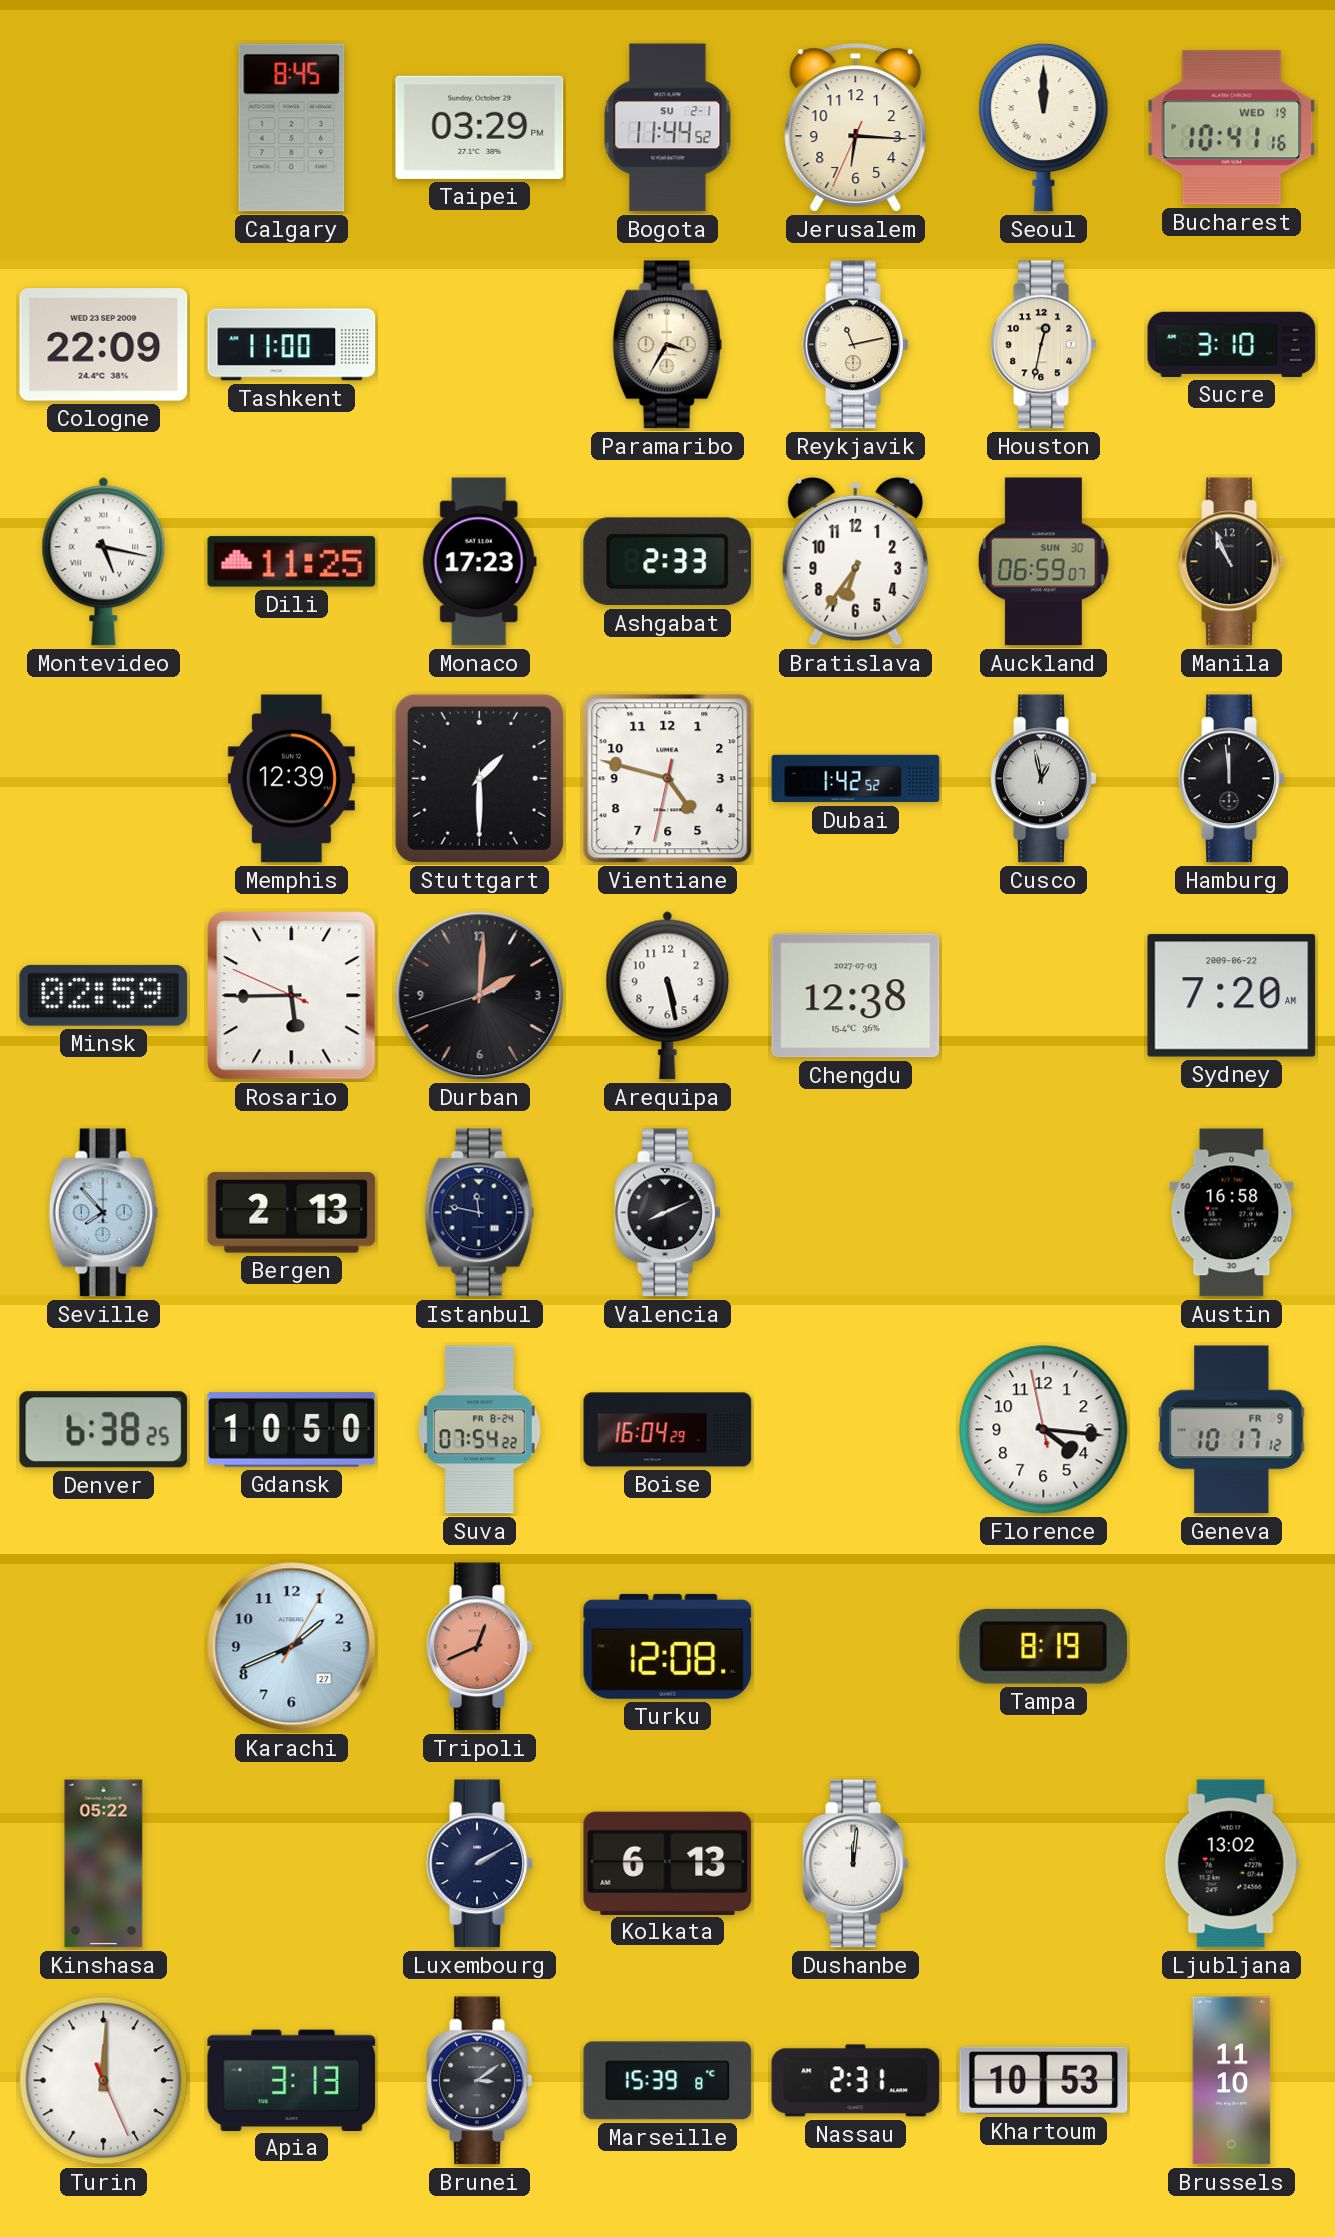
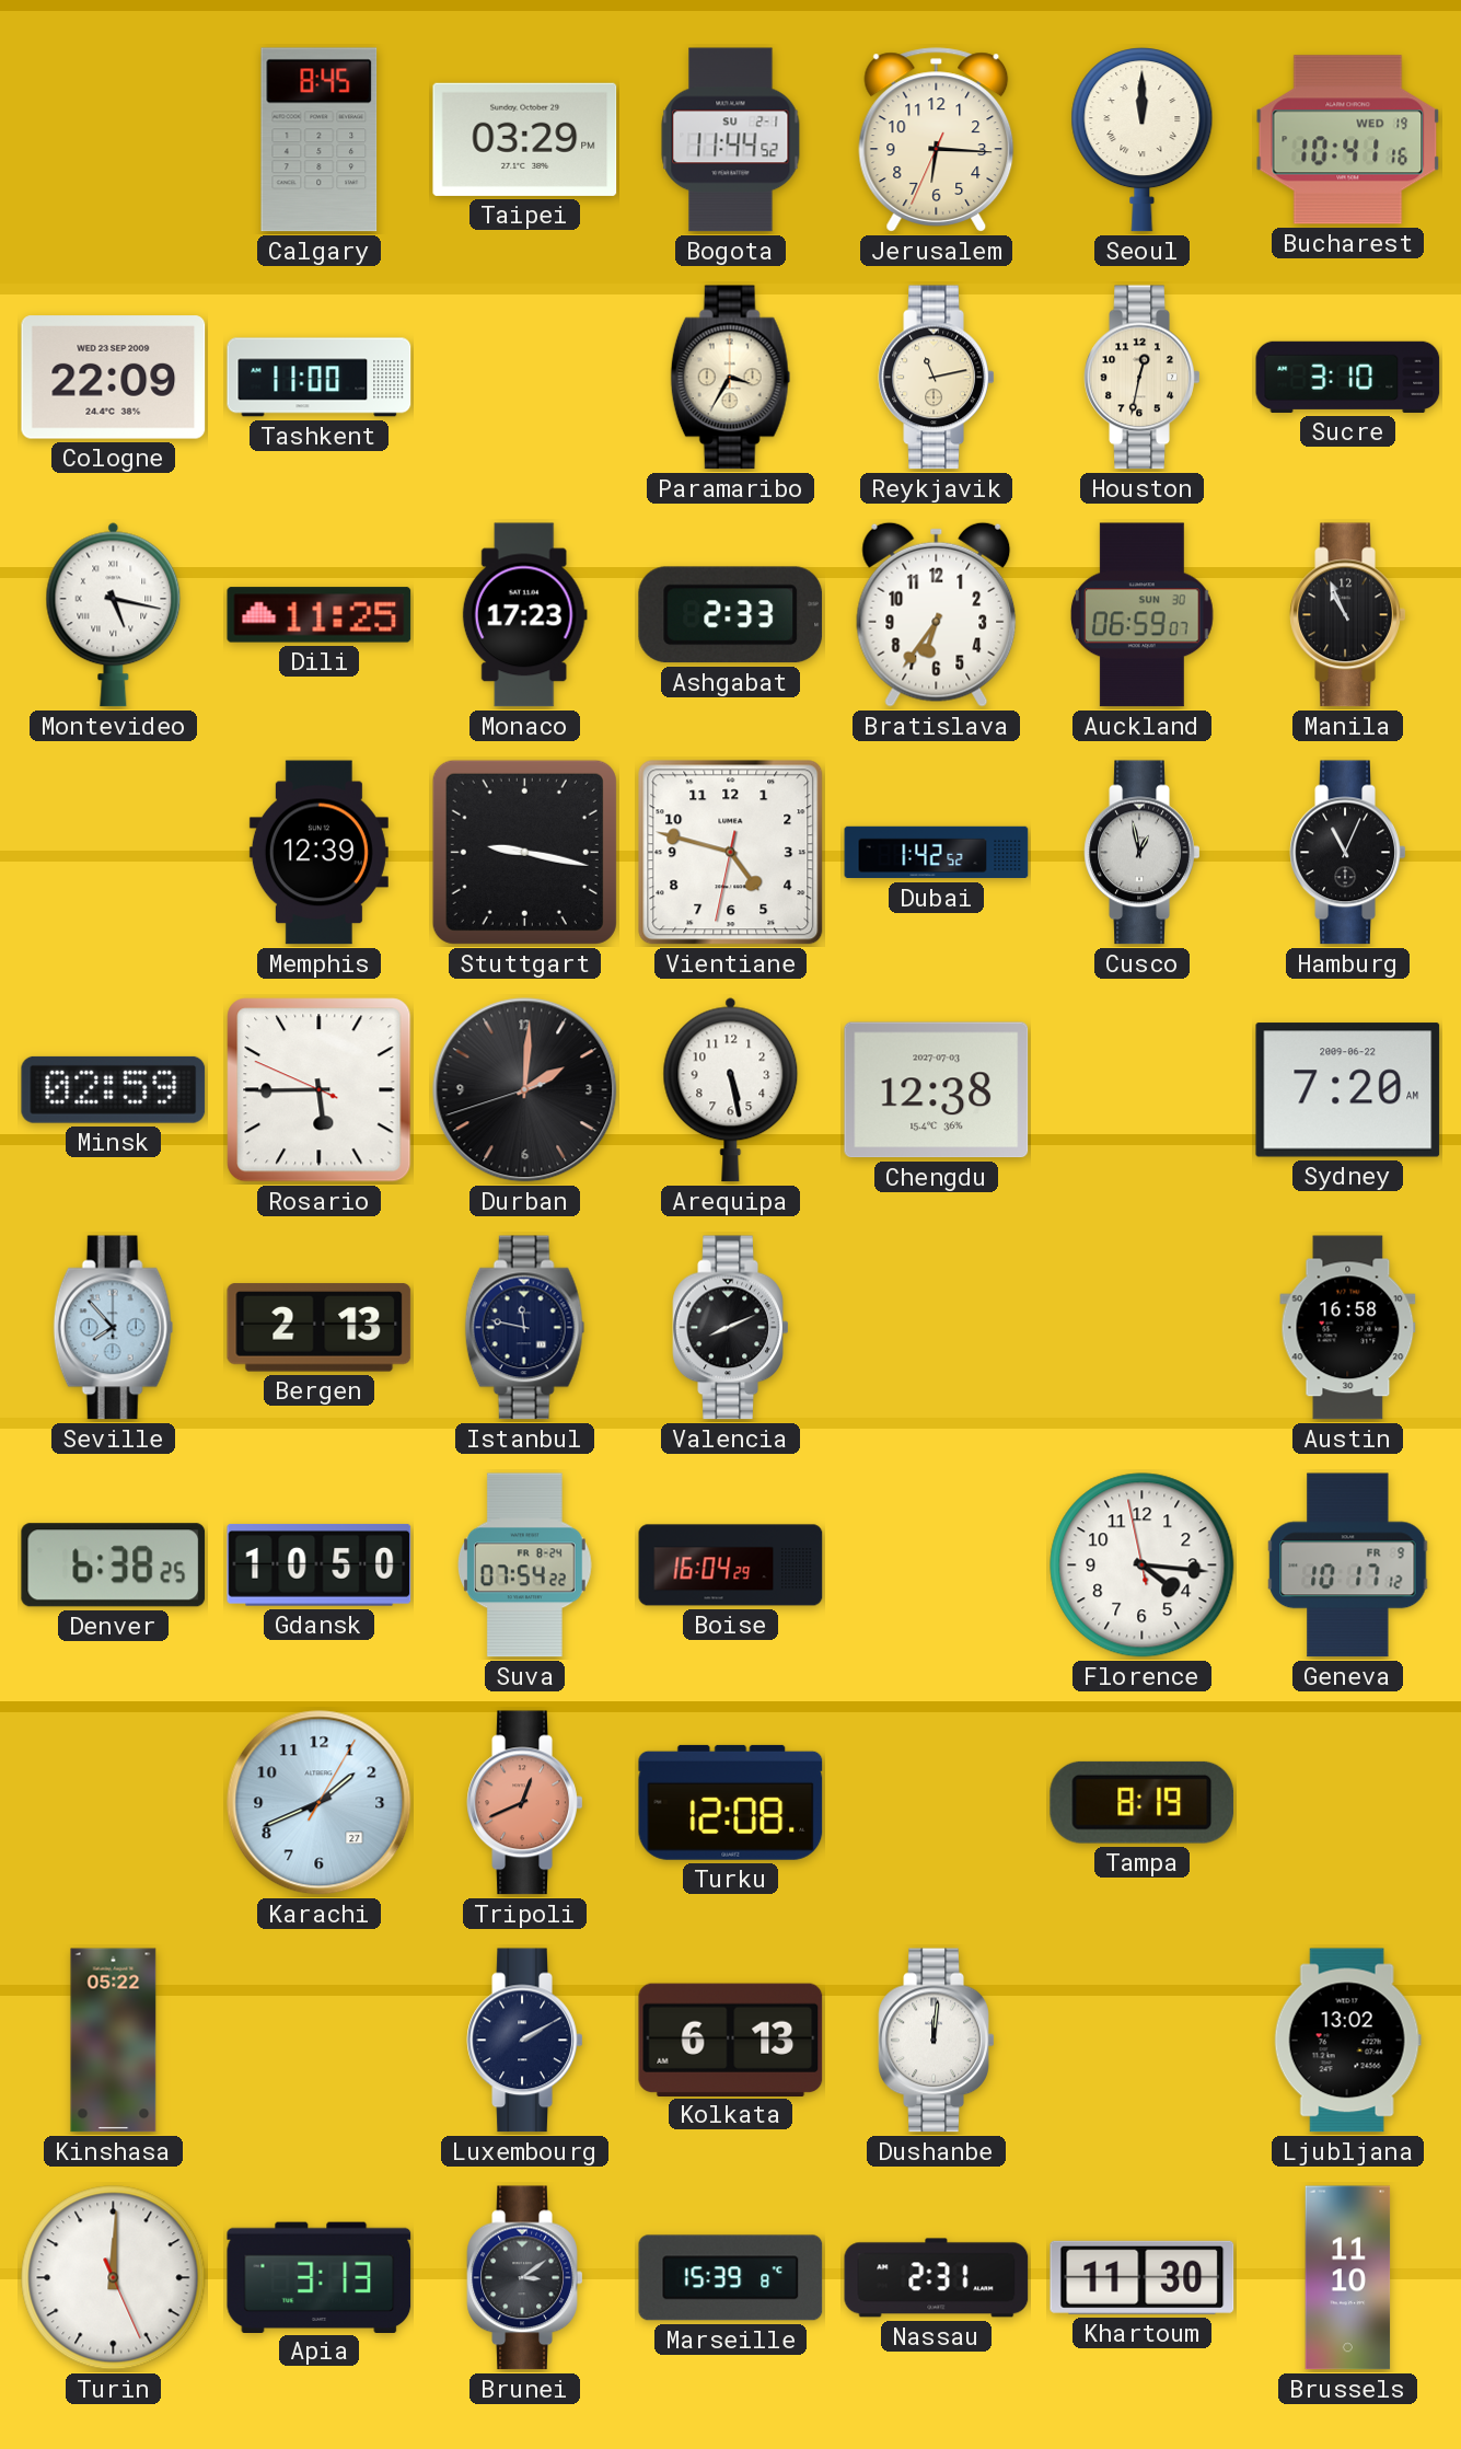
Stuttgart: 1:30 -> 9:17 (524, 852)
Hamburg: 11:59 -> 11:04 (1348, 853)
Khartoum: 10:53 -> 11:30 (1143, 2277)
